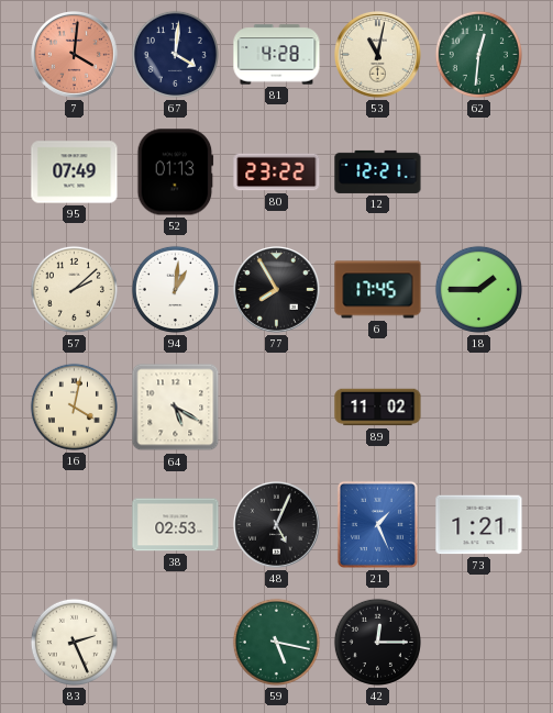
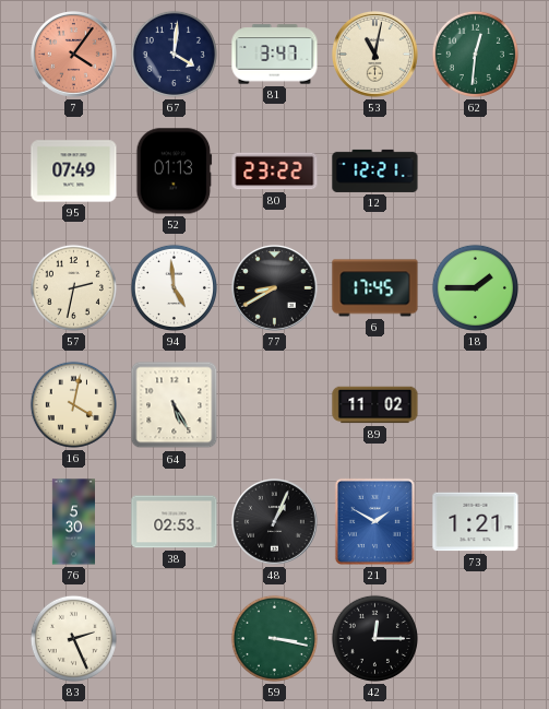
7: 4:01 -> 4:06 (74, 55)
81: 4:28 -> 3:47 (275, 55)
57: 2:08 -> 2:32 (73, 287)
94: 1:01 -> 4:59 (174, 287)
77: 7:55 -> 8:40 (275, 288)
64: 5:20 -> 5:25 (175, 405)
76: none -> 5:30 (73, 522)
48: 5:04 -> 1:04 (275, 522)
21: 1:26 -> 1:50 (374, 521)
59: 5:17 -> 3:17 (274, 638)
